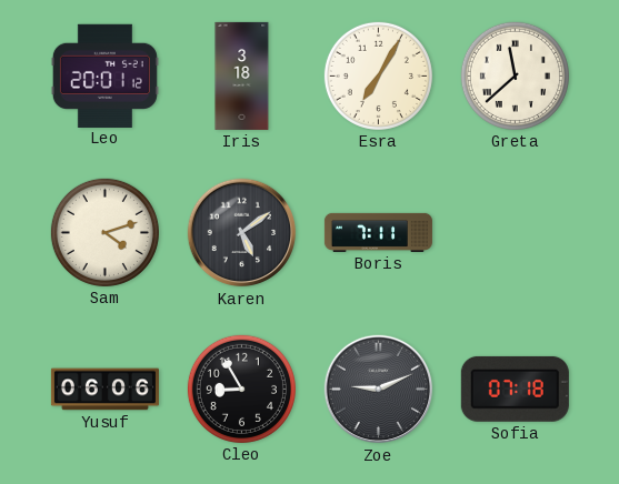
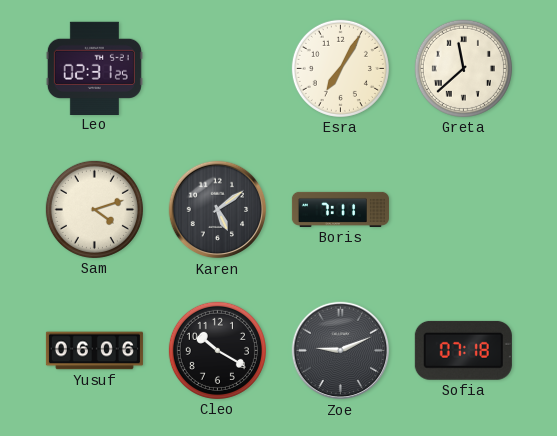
Leo: 20:01 -> 02:31 (94, 68)
Iris: 3:18 -> none (242, 75)
Cleo: 8:55 -> 10:20 (217, 350)
